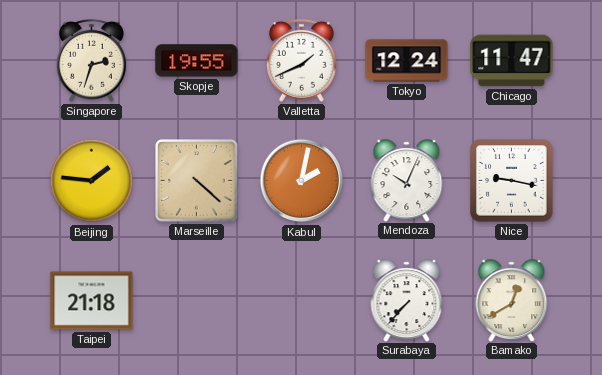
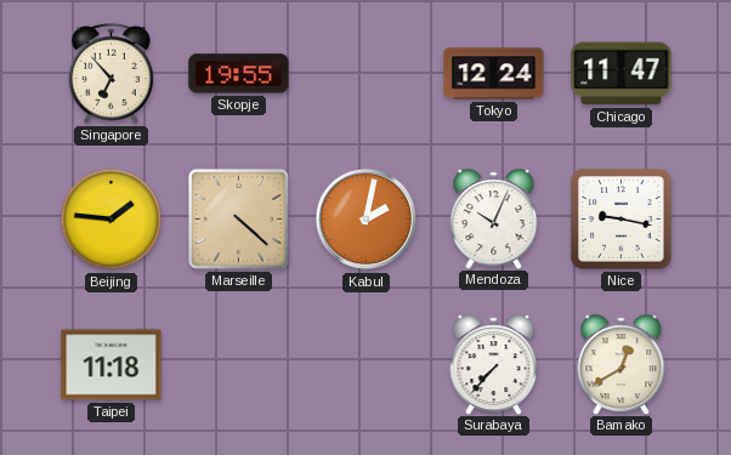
Singapore: 2:33 -> 6:53 (110, 73)
Valletta: 1:41 -> none (301, 60)
Taipei: 21:18 -> 11:18 (112, 365)
